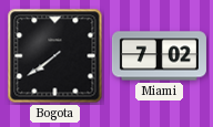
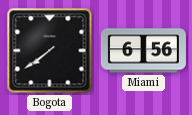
Miami: 7:02 -> 6:56 (143, 51)
